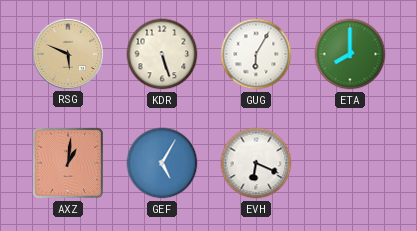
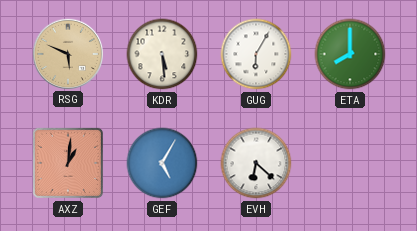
KDR: 5:27 -> 5:29 (162, 54)
EVH: 6:19 -> 6:22 (256, 163)
